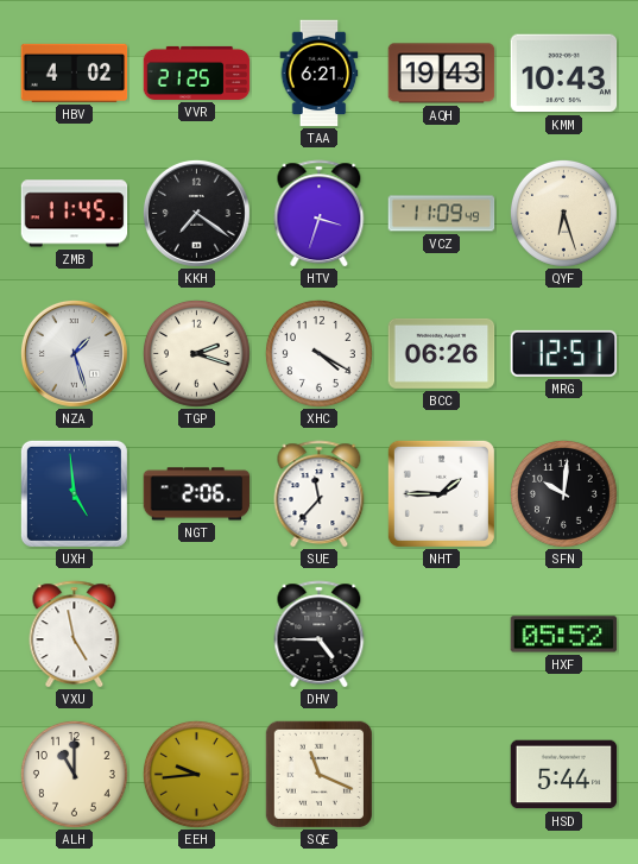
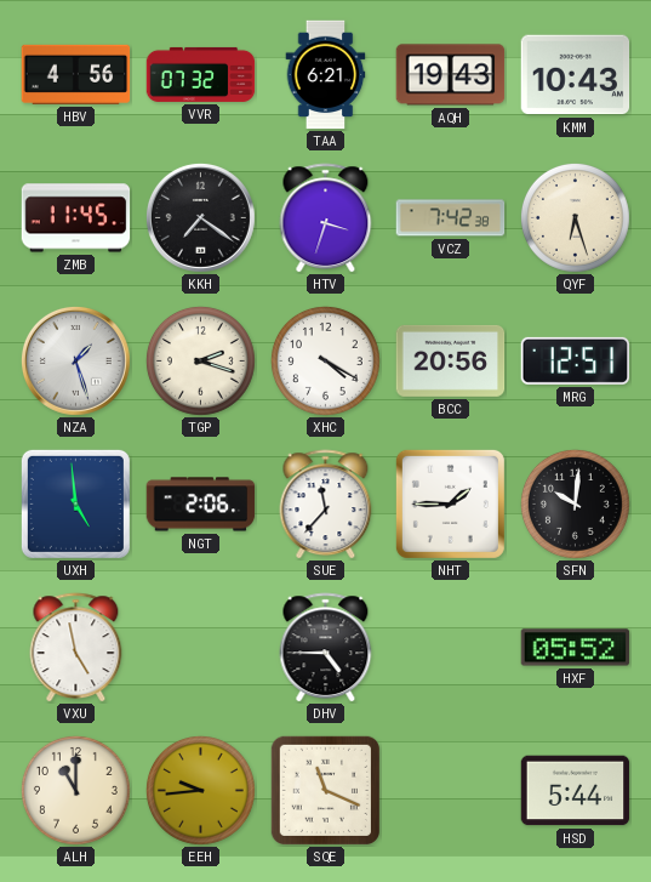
HBV: 4:02 -> 4:56 (76, 74)
VVR: 21:25 -> 07:32 (201, 74)
VCZ: 11:09 -> 7:42 (451, 218)
BCC: 06:26 -> 20:56 (451, 360)
